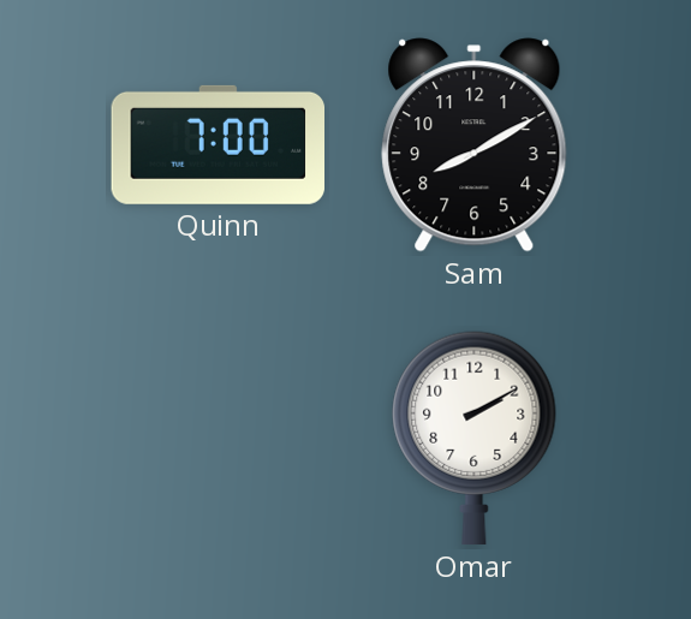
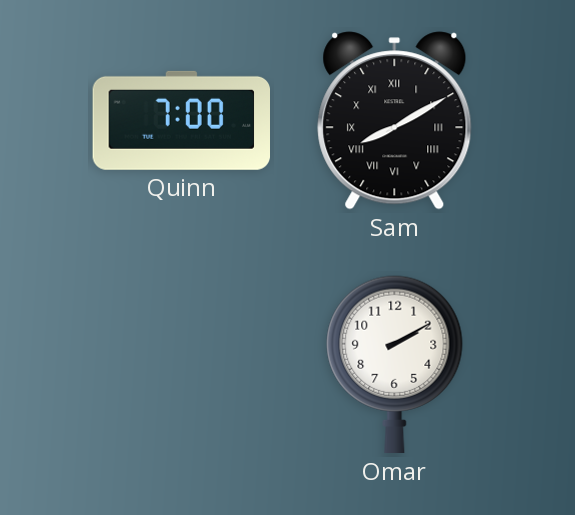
Sam numerals: Arabic -> Roman (395, 121)
